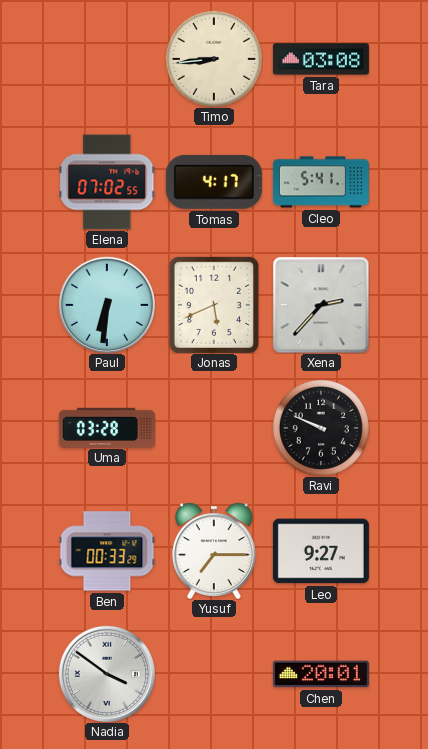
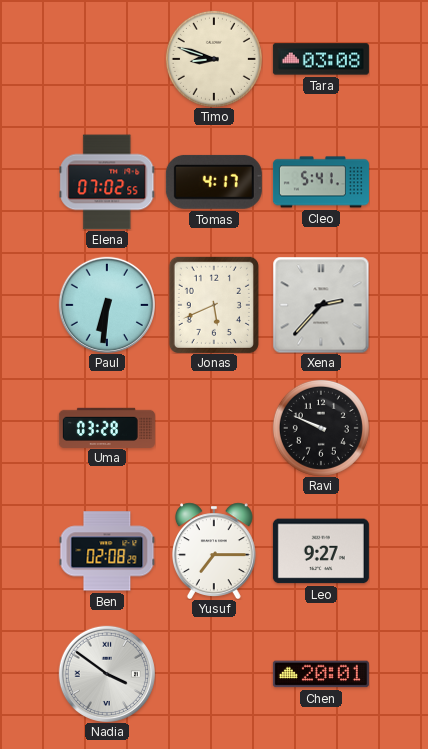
Timo: 8:44 -> 8:48 (214, 59)
Ben: 00:33 -> 02:08 (107, 551)
